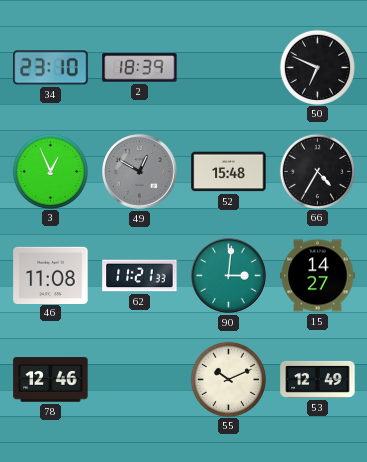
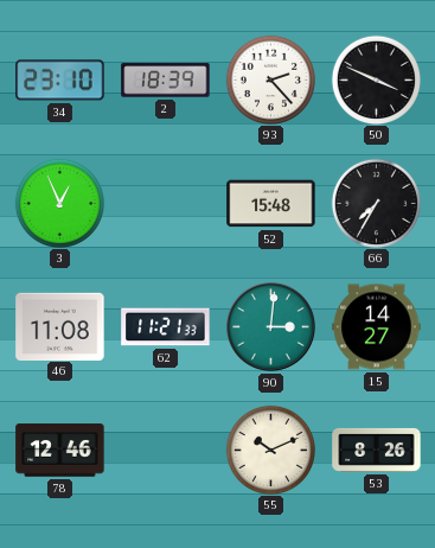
93: none -> 2:23 (270, 79)
50: 6:49 -> 3:49 (376, 79)
49: 12:50 -> none (140, 172)
66: 4:35 -> 7:35 (376, 203)
53: 12:49 -> 8:26 (377, 450)
